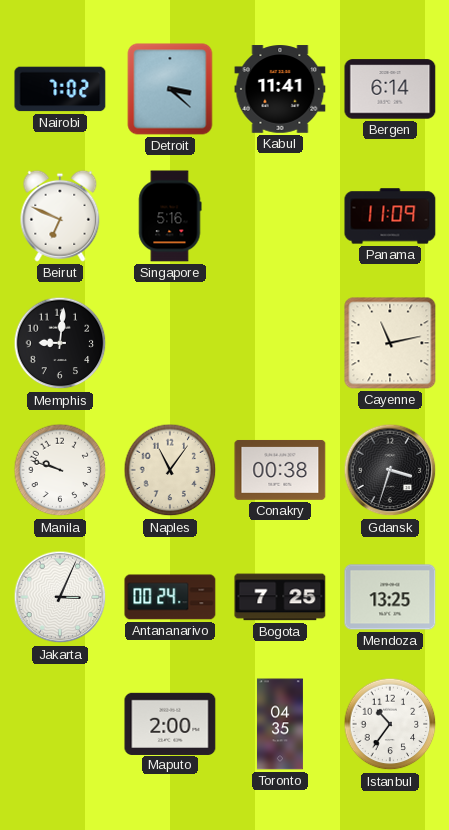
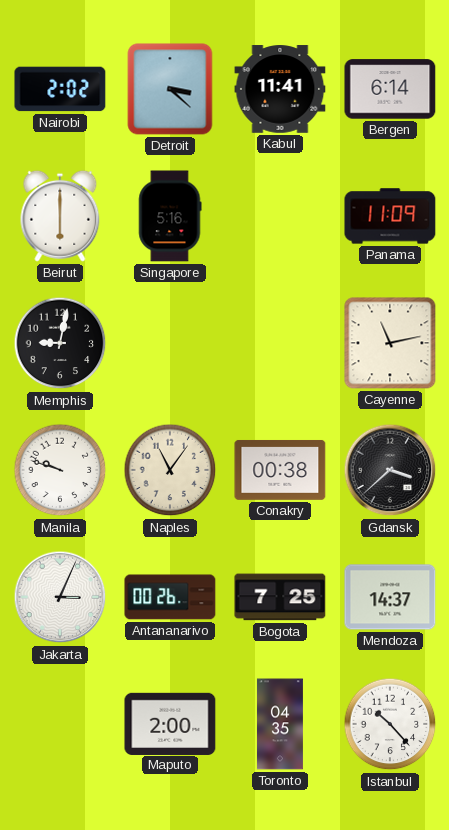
Nairobi: 7:02 -> 2:02 (60, 89)
Beirut: 6:49 -> 6:00 (60, 216)
Memphis: 9:01 -> 9:02 (60, 343)
Gdansk: 3:33 -> 3:38 (390, 470)
Antananarivo: 00:24 -> 00:26 (170, 597)
Mendoza: 13:25 -> 14:37 (390, 597)
Istanbul: 10:36 -> 10:23 (390, 724)
